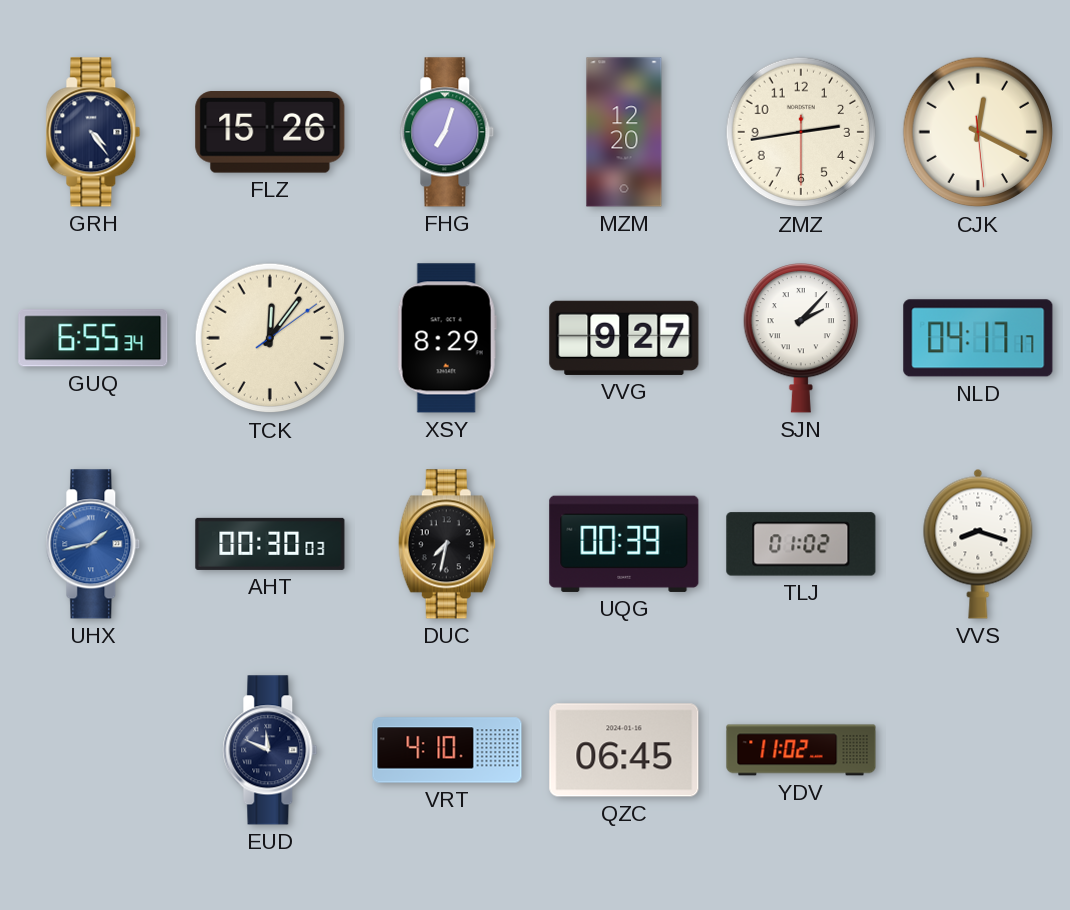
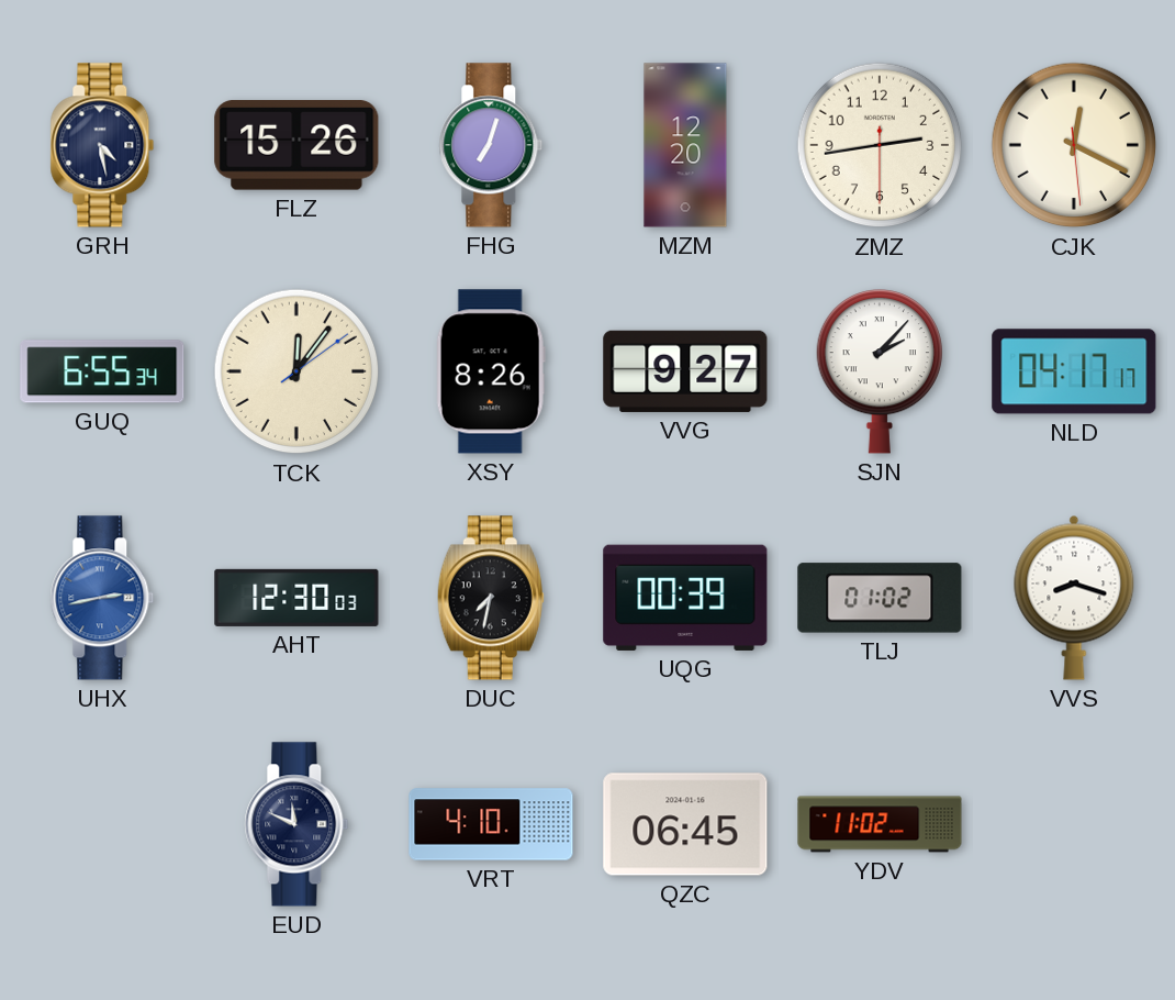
GRH: 4:24 -> 4:28 (102, 145)
XSY: 8:29 -> 8:26 (491, 371)
UHX: 1:43 -> 2:43 (102, 598)
AHT: 00:30 -> 12:30 (296, 598)
